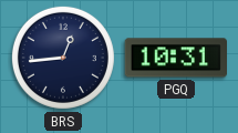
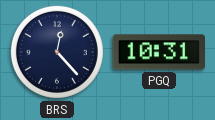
BRS: 12:44 -> 12:23 (57, 52)
